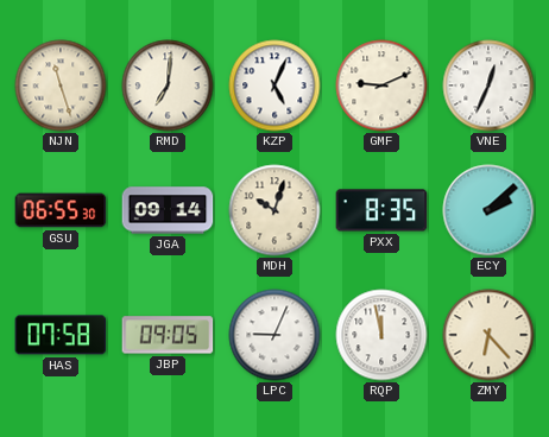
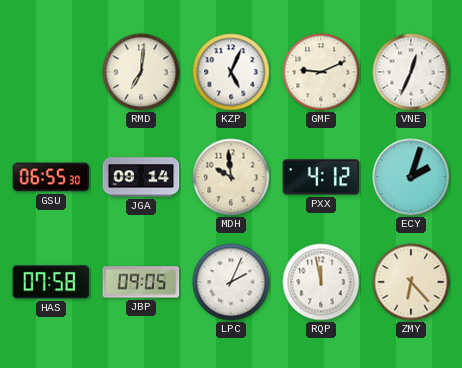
NJN: 11:27 -> none (61, 85)
MDH: 10:03 -> 9:59 (231, 177)
PXX: 8:35 -> 4:12 (321, 177)
ECY: 2:08 -> 2:03 (411, 177)
LPC: 9:04 -> 2:04 (231, 282)
